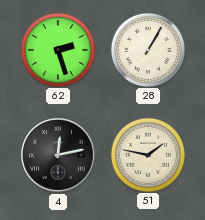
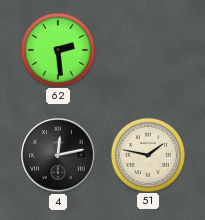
62: 2:27 -> 2:29 (58, 49)
28: 1:05 -> none (148, 49)
